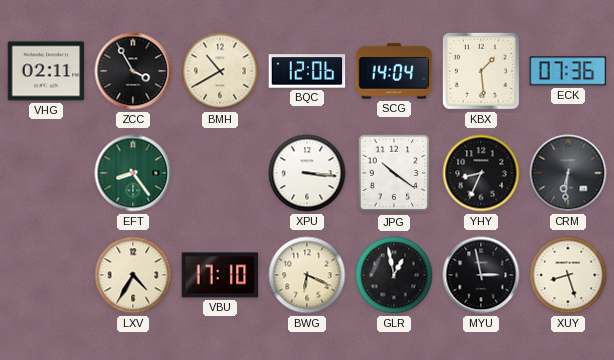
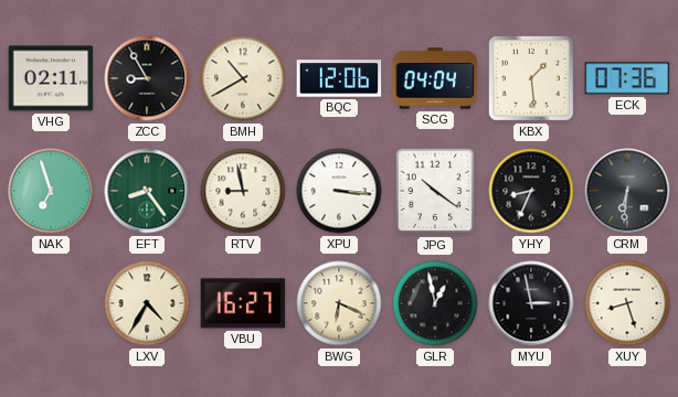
ZCC: 3:55 -> 8:55 (147, 78)
SCG: 14:04 -> 04:04 (435, 78)
NAK: none -> 6:57 (51, 191)
RTV: none -> 8:58 (243, 191)
VBU: 17:10 -> 16:27 (243, 303)
